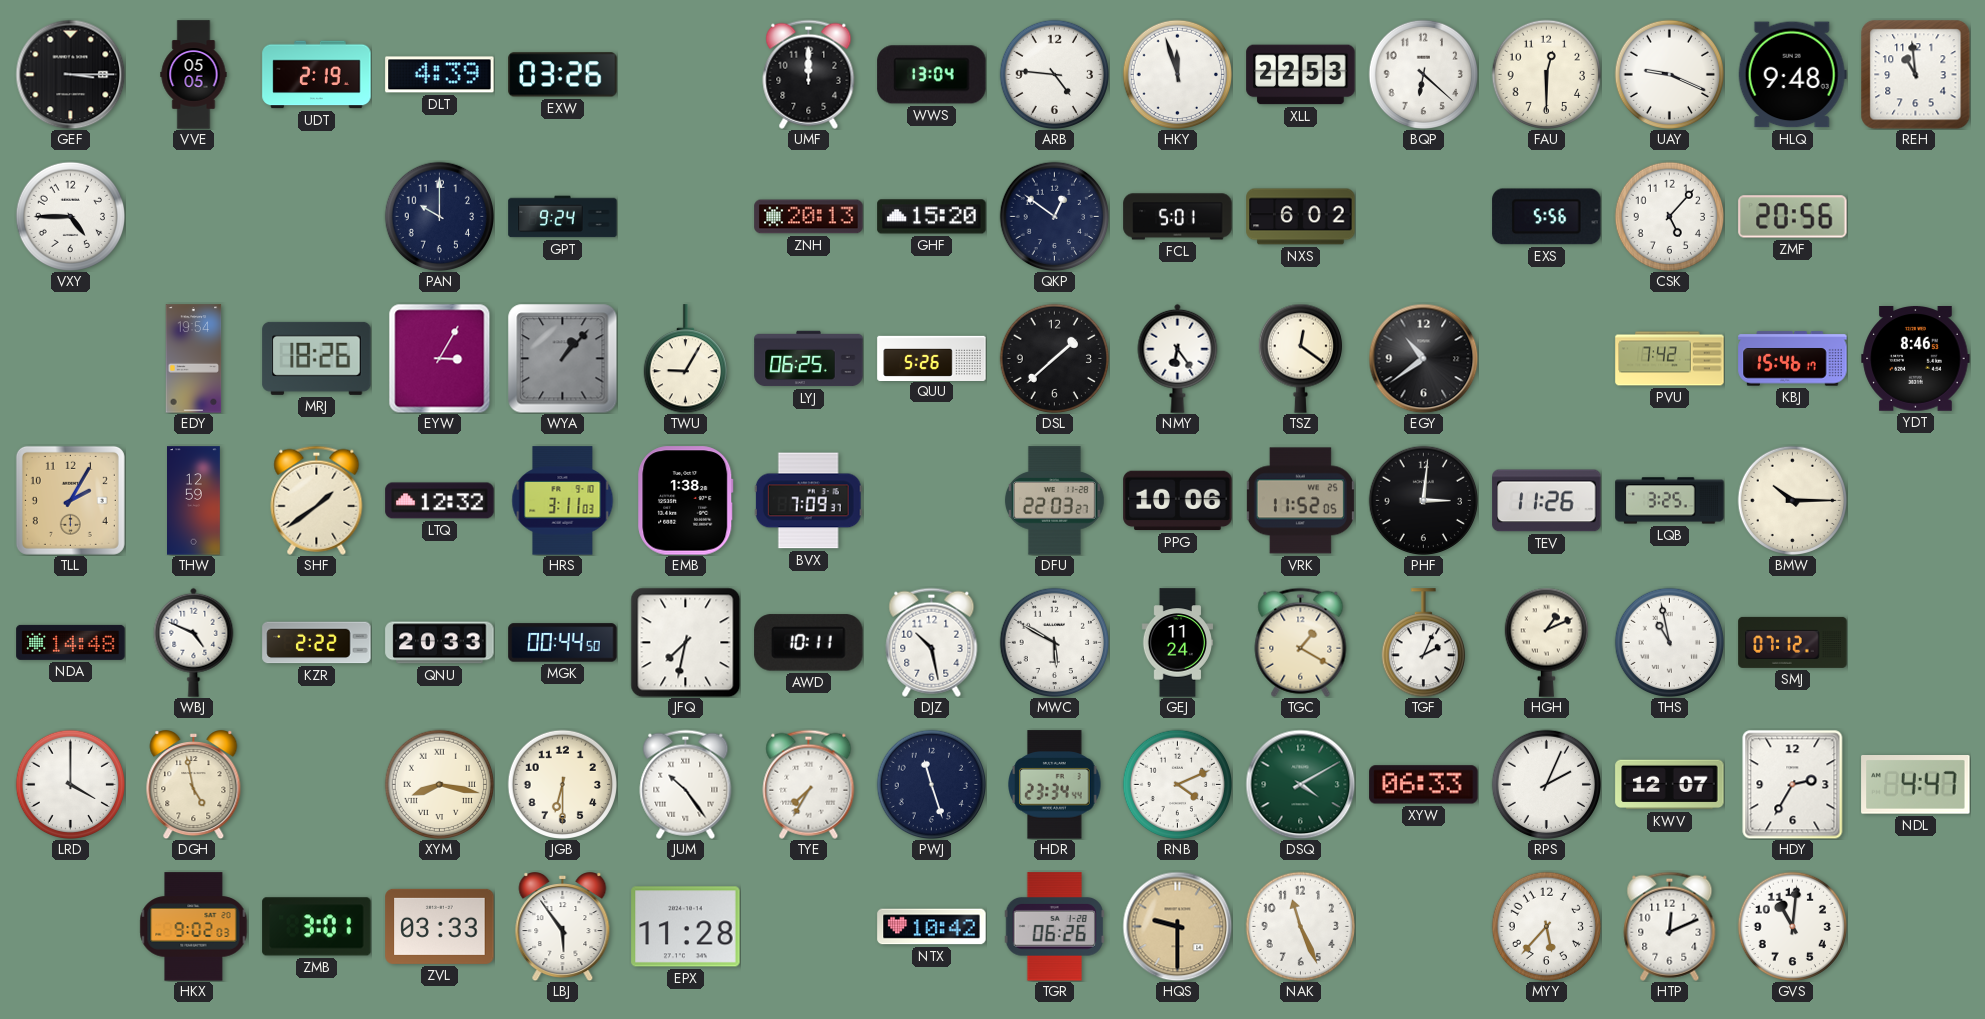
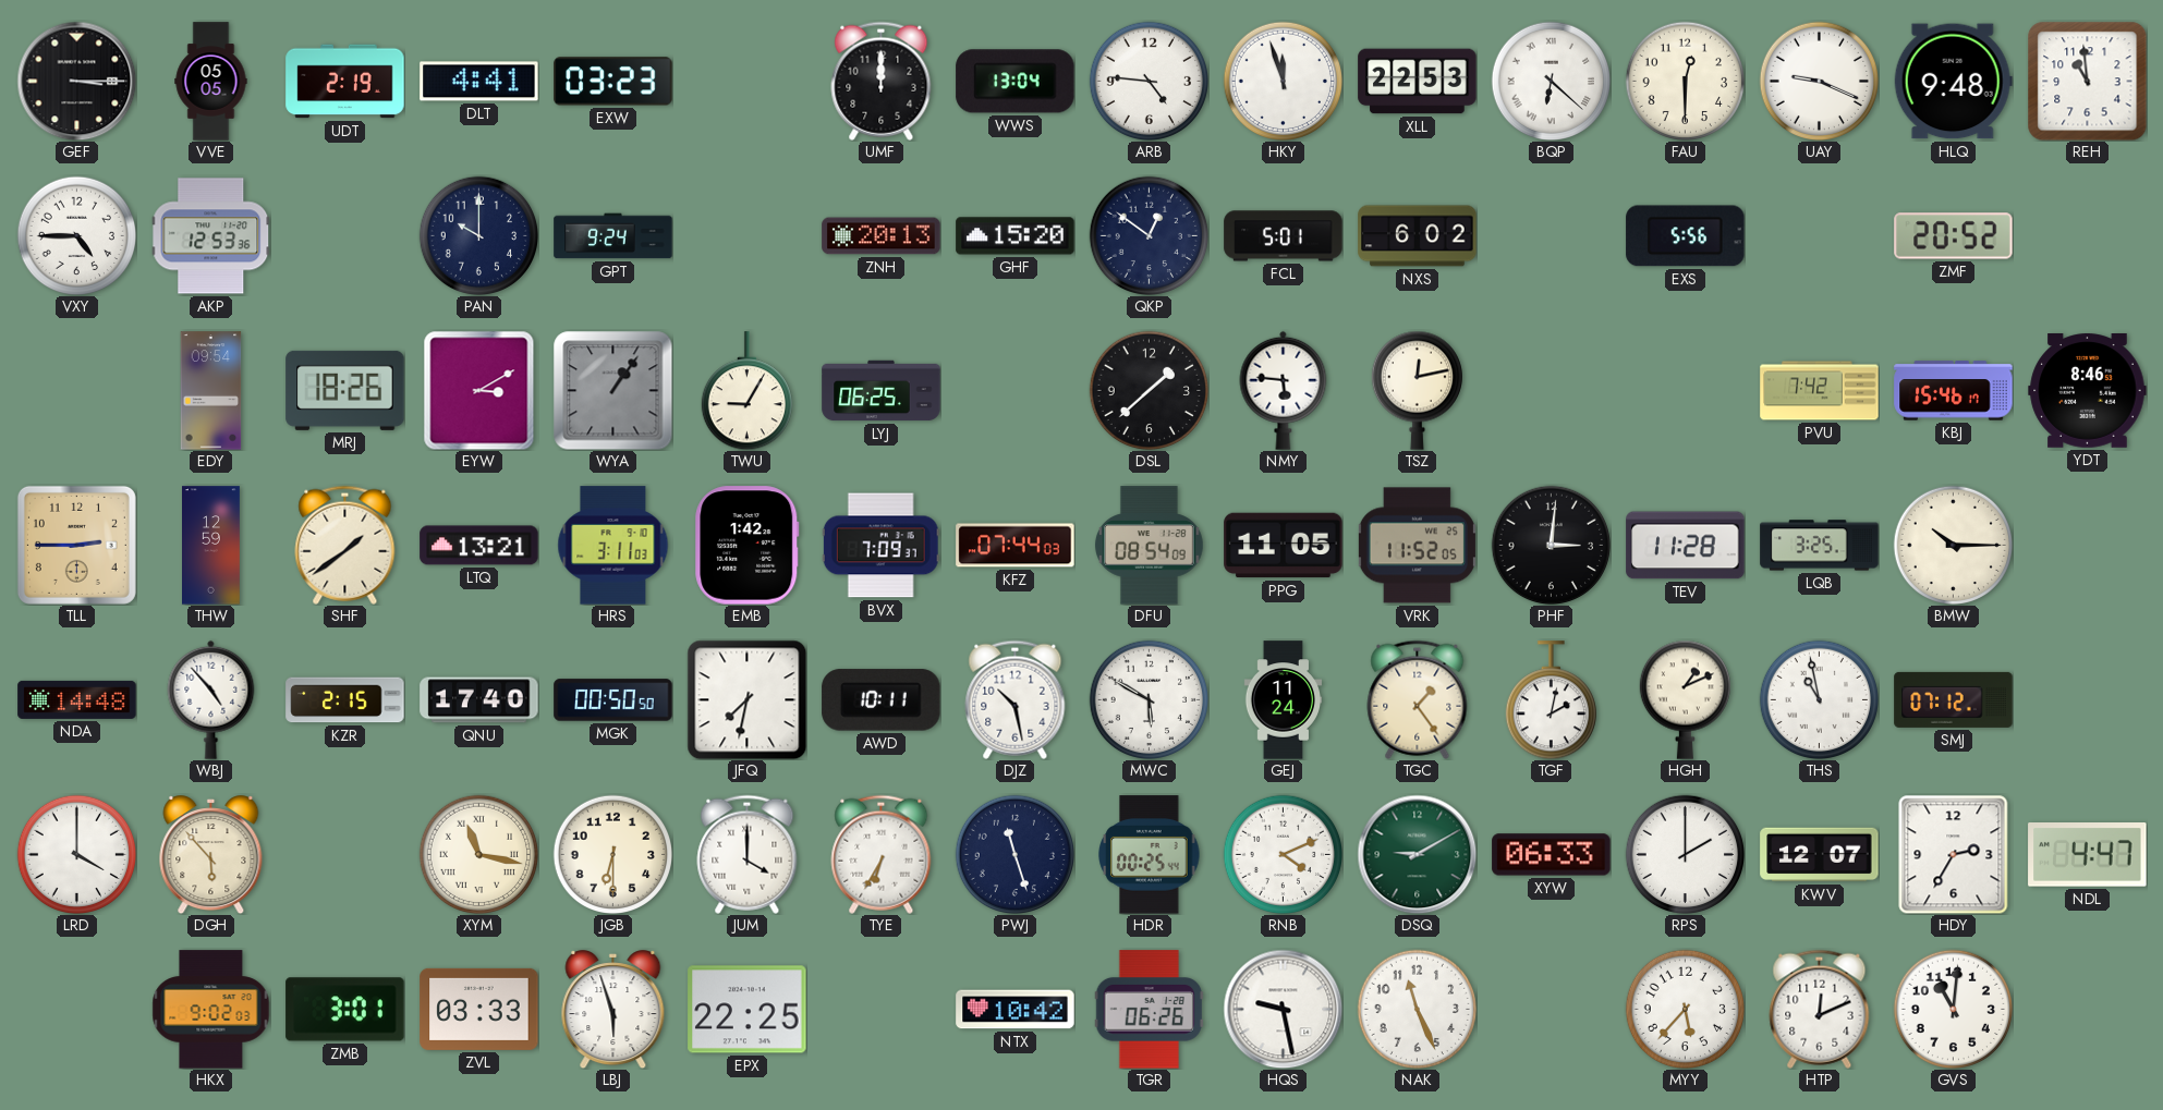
DLT: 4:39 -> 4:41 (479, 82)
EXW: 03:26 -> 03:23 (613, 82)
BQP numerals: Arabic -> Roman (1551, 81)
AKP: none -> 12:53 (210, 236)
CSK: 5:07 -> none (1669, 216)
ZMF: 20:56 -> 20:52 (1954, 236)
EDY: 19:54 -> 09:54 (211, 391)
EYW: 3:05 -> 3:10 (479, 390)
WYA: 1:07 -> 1:06 (612, 390)
QUU: 5:26 -> none (932, 358)
NMY: 6:24 -> 5:46 (1284, 390)
TSZ: 12:21 -> 12:13 (1417, 390)
EGY: 10:39 -> none (1423, 358)
TLL: 2:05 -> 2:45 (76, 545)
LTQ: 12:32 -> 13:21 (479, 546)
EMB: 1:38 -> 1:42 (748, 546)
KFZ: none -> 07:44 (1016, 546)
DFU: 22:03 -> 08:54 (1149, 546)
PPG: 10:06 -> 11:05 (1284, 546)
TEV: 11:26 -> 11:28 (1686, 546)
WBJ: 4:49 -> 4:53 (211, 699)
KZR: 2:22 -> 2:15 (345, 700)
QNU: 20:33 -> 17:40 (479, 700)
MGK: 00:44 -> 00:50 (613, 700)
TGC: 1:20 -> 1:24 (1418, 699)
TGF: 2:04 -> 2:02 (1551, 700)
DGH: 4:58 -> 5:53 (211, 855)
XYM: 8:17 -> 11:17 (478, 854)
JUM: 10:24 -> 4:00 (748, 854)
TYE: 7:35 -> 6:35 (882, 854)
HDR: 23:34 -> 00:25 (1150, 855)
DSQ: 4:10 -> 9:10 (1417, 854)
RPS: 2:04 -> 2:00 (1685, 854)
LBJ: 5:54 -> 5:57 (613, 1010)
EPX: 11:28 -> 22:25 (748, 1010)
HQS: 9:30 -> 9:28 (1283, 1009)
HQS dial: champagne -> white (1283, 1009)
